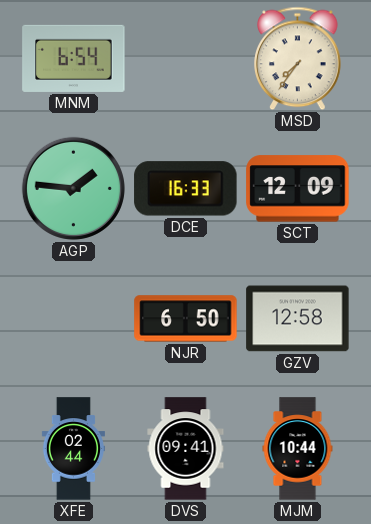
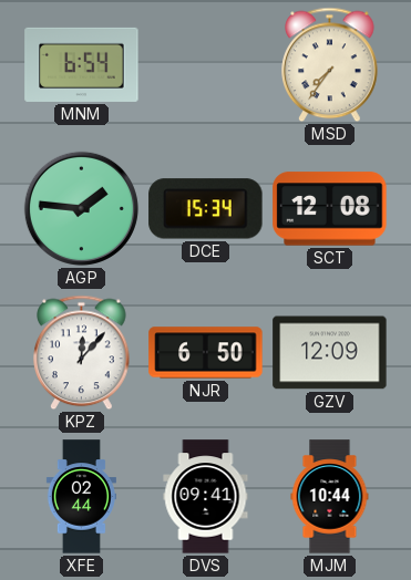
DCE: 16:33 -> 15:34 (206, 209)
SCT: 12:09 -> 12:08 (330, 209)
KPZ: none -> 12:07 (82, 353)
GZV: 12:58 -> 12:09 (330, 353)
